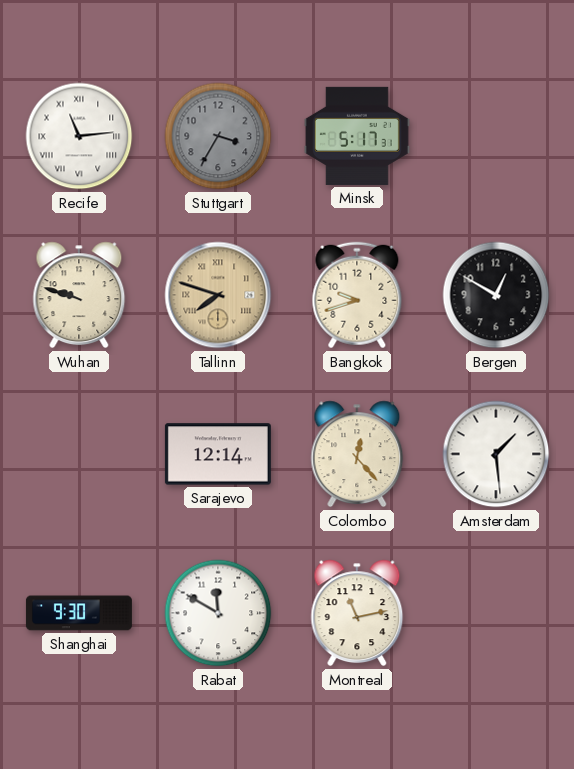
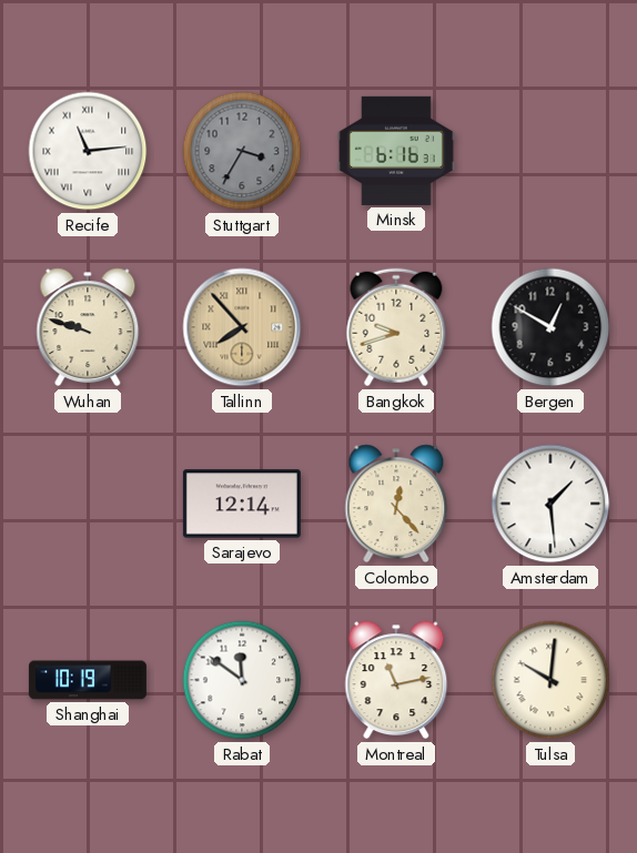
Minsk: 5:17 -> 6:16 (396, 151)
Tallinn: 7:48 -> 7:53 (242, 327)
Shanghai: 9:30 -> 10:19 (88, 680)
Rabat: 11:50 -> 11:51 (242, 680)
Tulsa: none -> 10:01 (550, 680)
